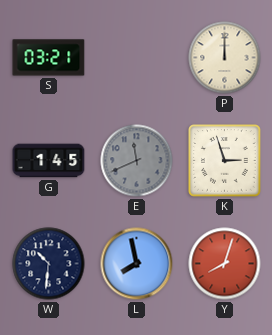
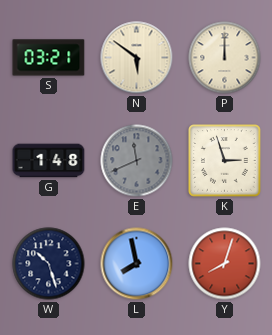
N: none -> 5:51 (137, 58)
G: 1:45 -> 1:48 (49, 161)
W: 10:31 -> 10:27 (49, 264)
